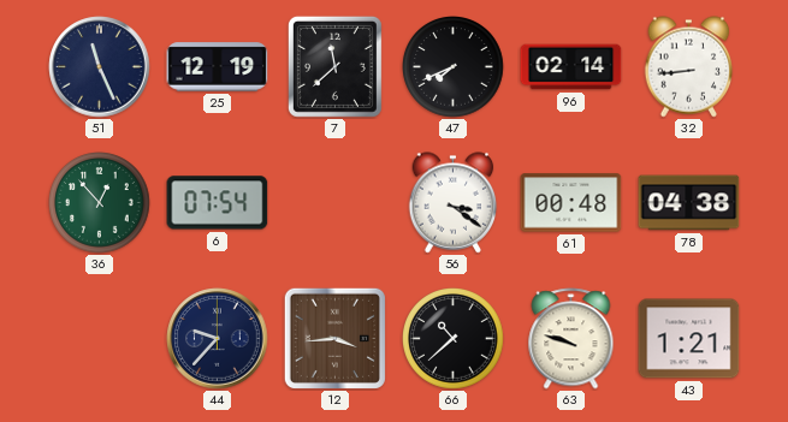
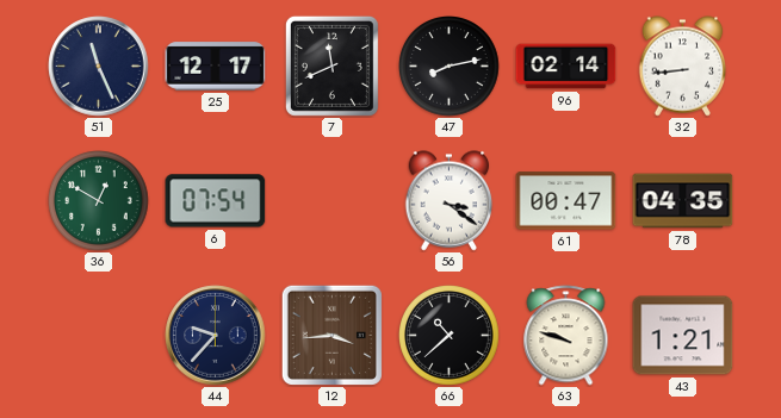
25: 12:19 -> 12:17 (216, 67)
7: 11:38 -> 11:41 (331, 65)
47: 7:41 -> 8:13 (450, 67)
36: 12:53 -> 12:50 (99, 201)
61: 00:48 -> 00:47 (566, 201)
78: 04:38 -> 04:35 (683, 201)
